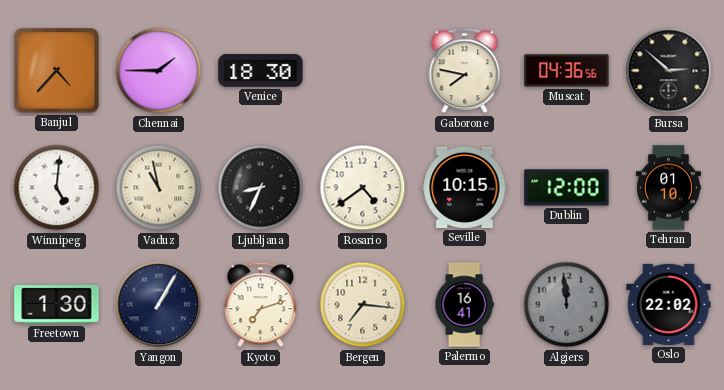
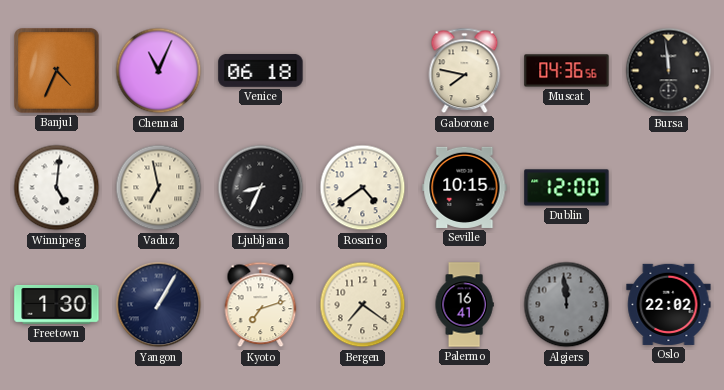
Banjul: 4:37 -> 4:34 (57, 71)
Chennai: 1:45 -> 11:04 (159, 71)
Venice: 18:30 -> 06:18 (261, 71)
Bursa: 2:52 -> 11:59 (669, 71)
Vaduz: 10:58 -> 6:58 (159, 188)
Tehran: 01:10 -> none (668, 188)
Bergen: 7:16 -> 7:21 (363, 305)
